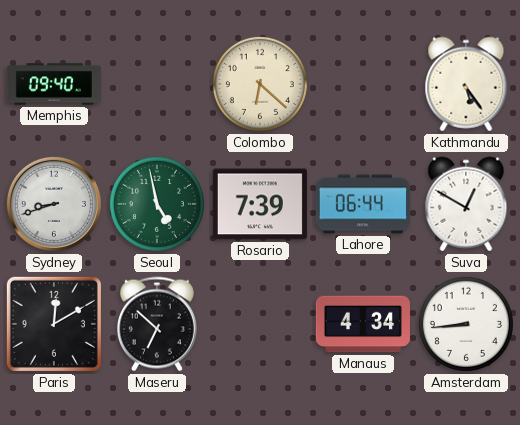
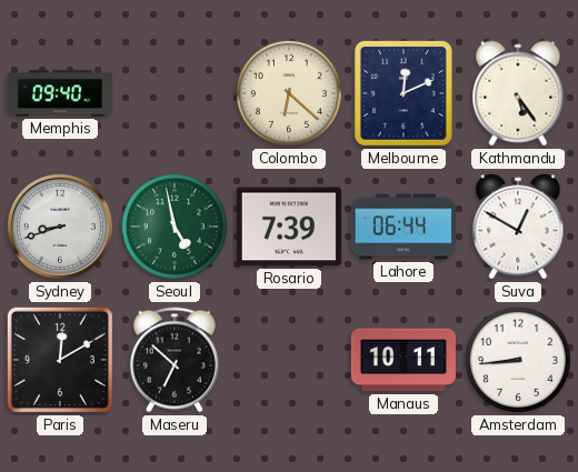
Melbourne: none -> 12:11 (403, 93)
Manaus: 4:34 -> 10:11 (403, 360)
